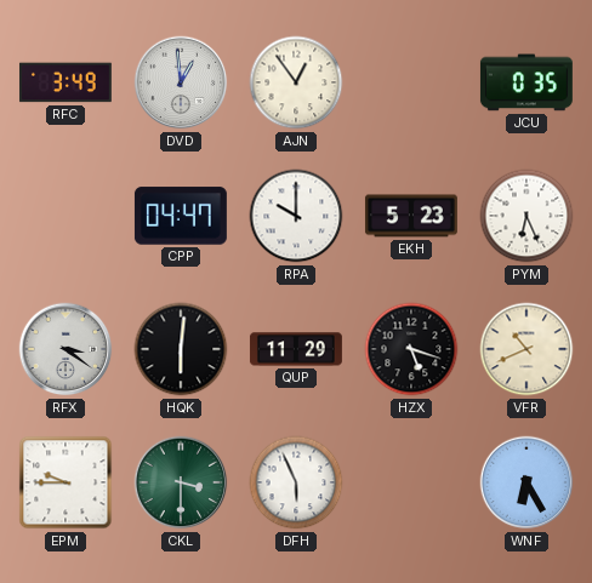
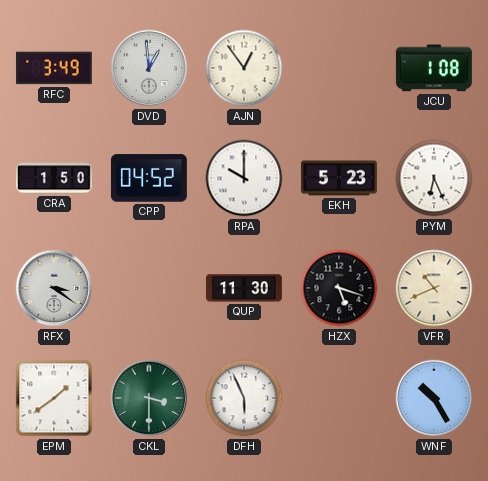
JCU: 0:35 -> 1:08 (434, 68)
CRA: none -> 1:50 (54, 178)
CPP: 04:47 -> 04:52 (149, 178)
HQK: 6:01 -> none (181, 349)
QUP: 11:29 -> 11:30 (244, 288)
EPM: 9:45 -> 1:39 (54, 398)
WNF: 6:25 -> 10:25 (434, 398)
